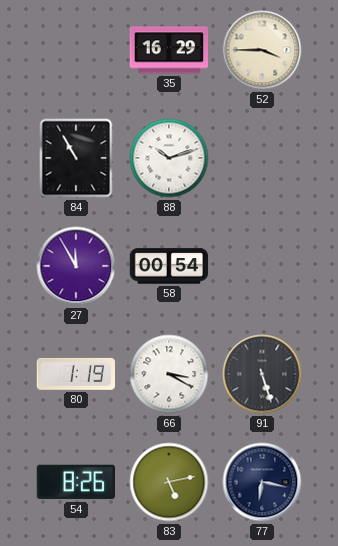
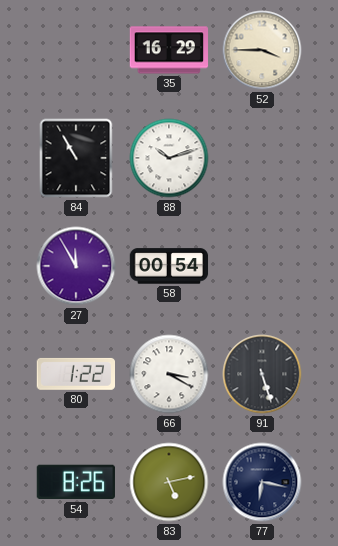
80: 1:19 -> 1:22 (75, 374)
